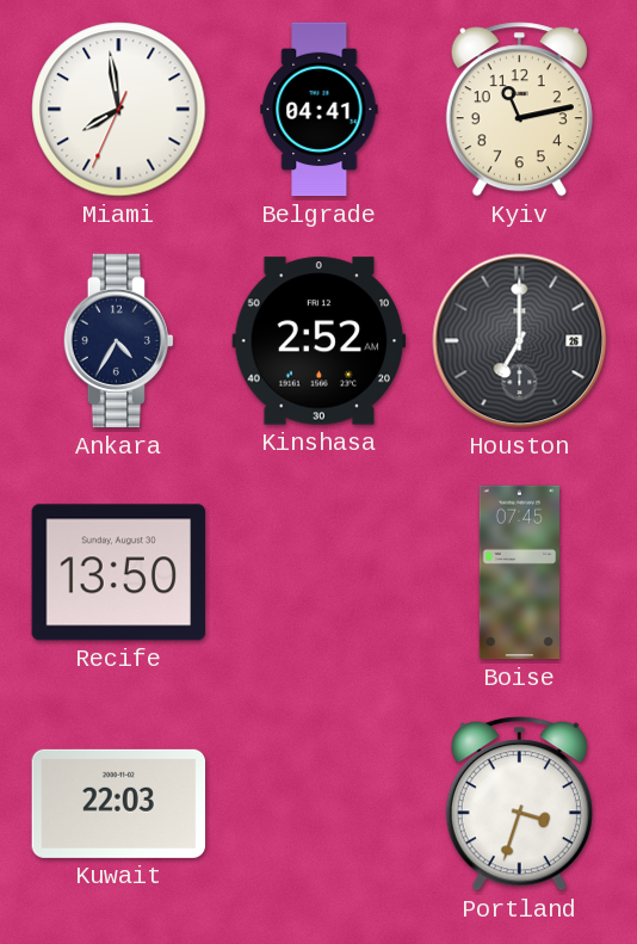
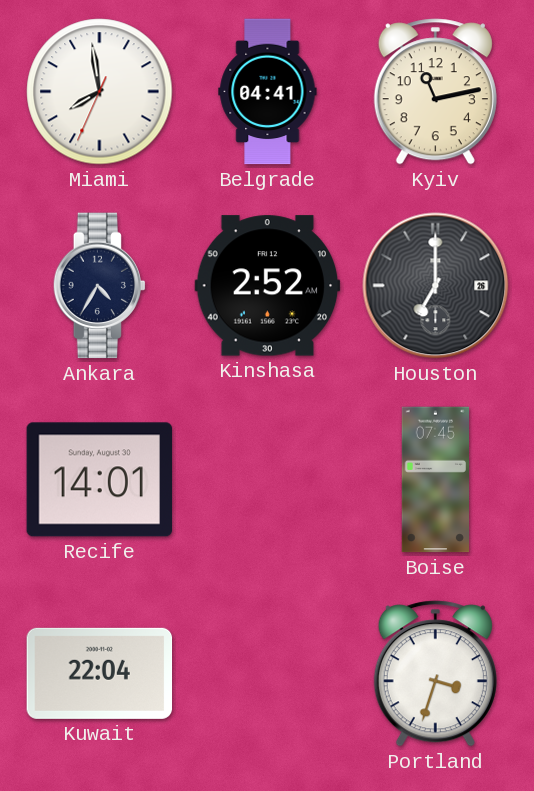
Recife: 13:50 -> 14:01 (100, 480)
Kuwait: 22:03 -> 22:04 (100, 673)
